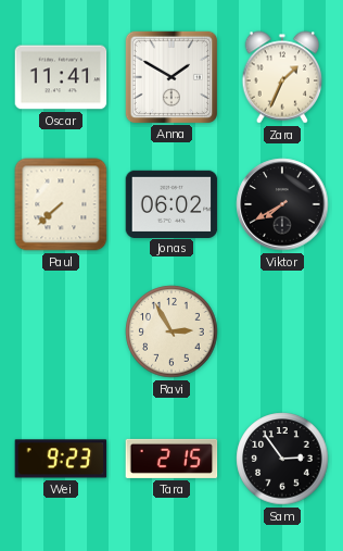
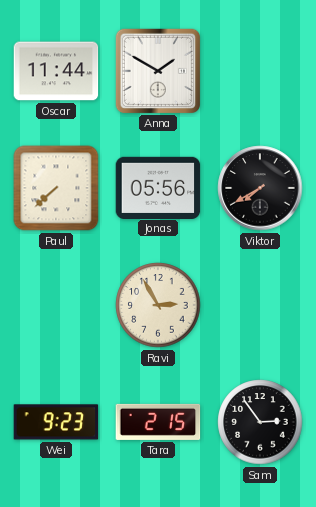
Oscar: 11:41 -> 11:44 (56, 71)
Zara: 1:34 -> none (282, 77)
Jonas: 06:02 -> 05:56 (158, 187)
